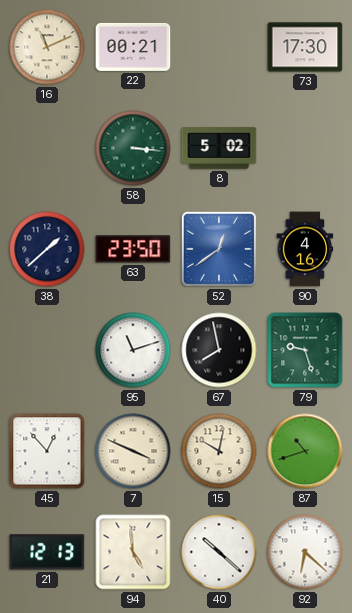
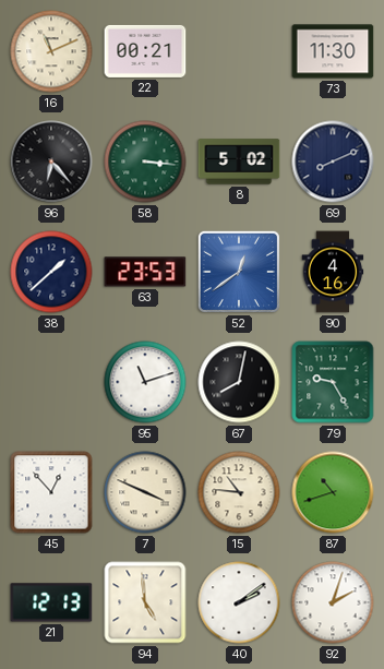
73: 17:30 -> 11:30 (333, 51)
96: none -> 6:23 (51, 162)
69: none -> 8:11 (333, 162)
63: 23:50 -> 23:53 (145, 272)
67: 7:58 -> 8:02 (239, 382)
79: 9:27 -> 9:25 (333, 382)
15: 10:02 -> 10:46 (239, 492)
40: 10:22 -> 2:09 (239, 602)
92: 6:22 -> 2:03 (333, 602)
